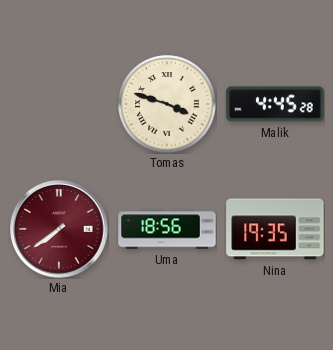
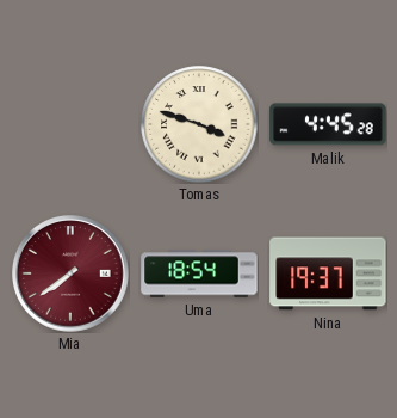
Uma: 18:56 -> 18:54 (199, 273)
Nina: 19:35 -> 19:37 (328, 273)
